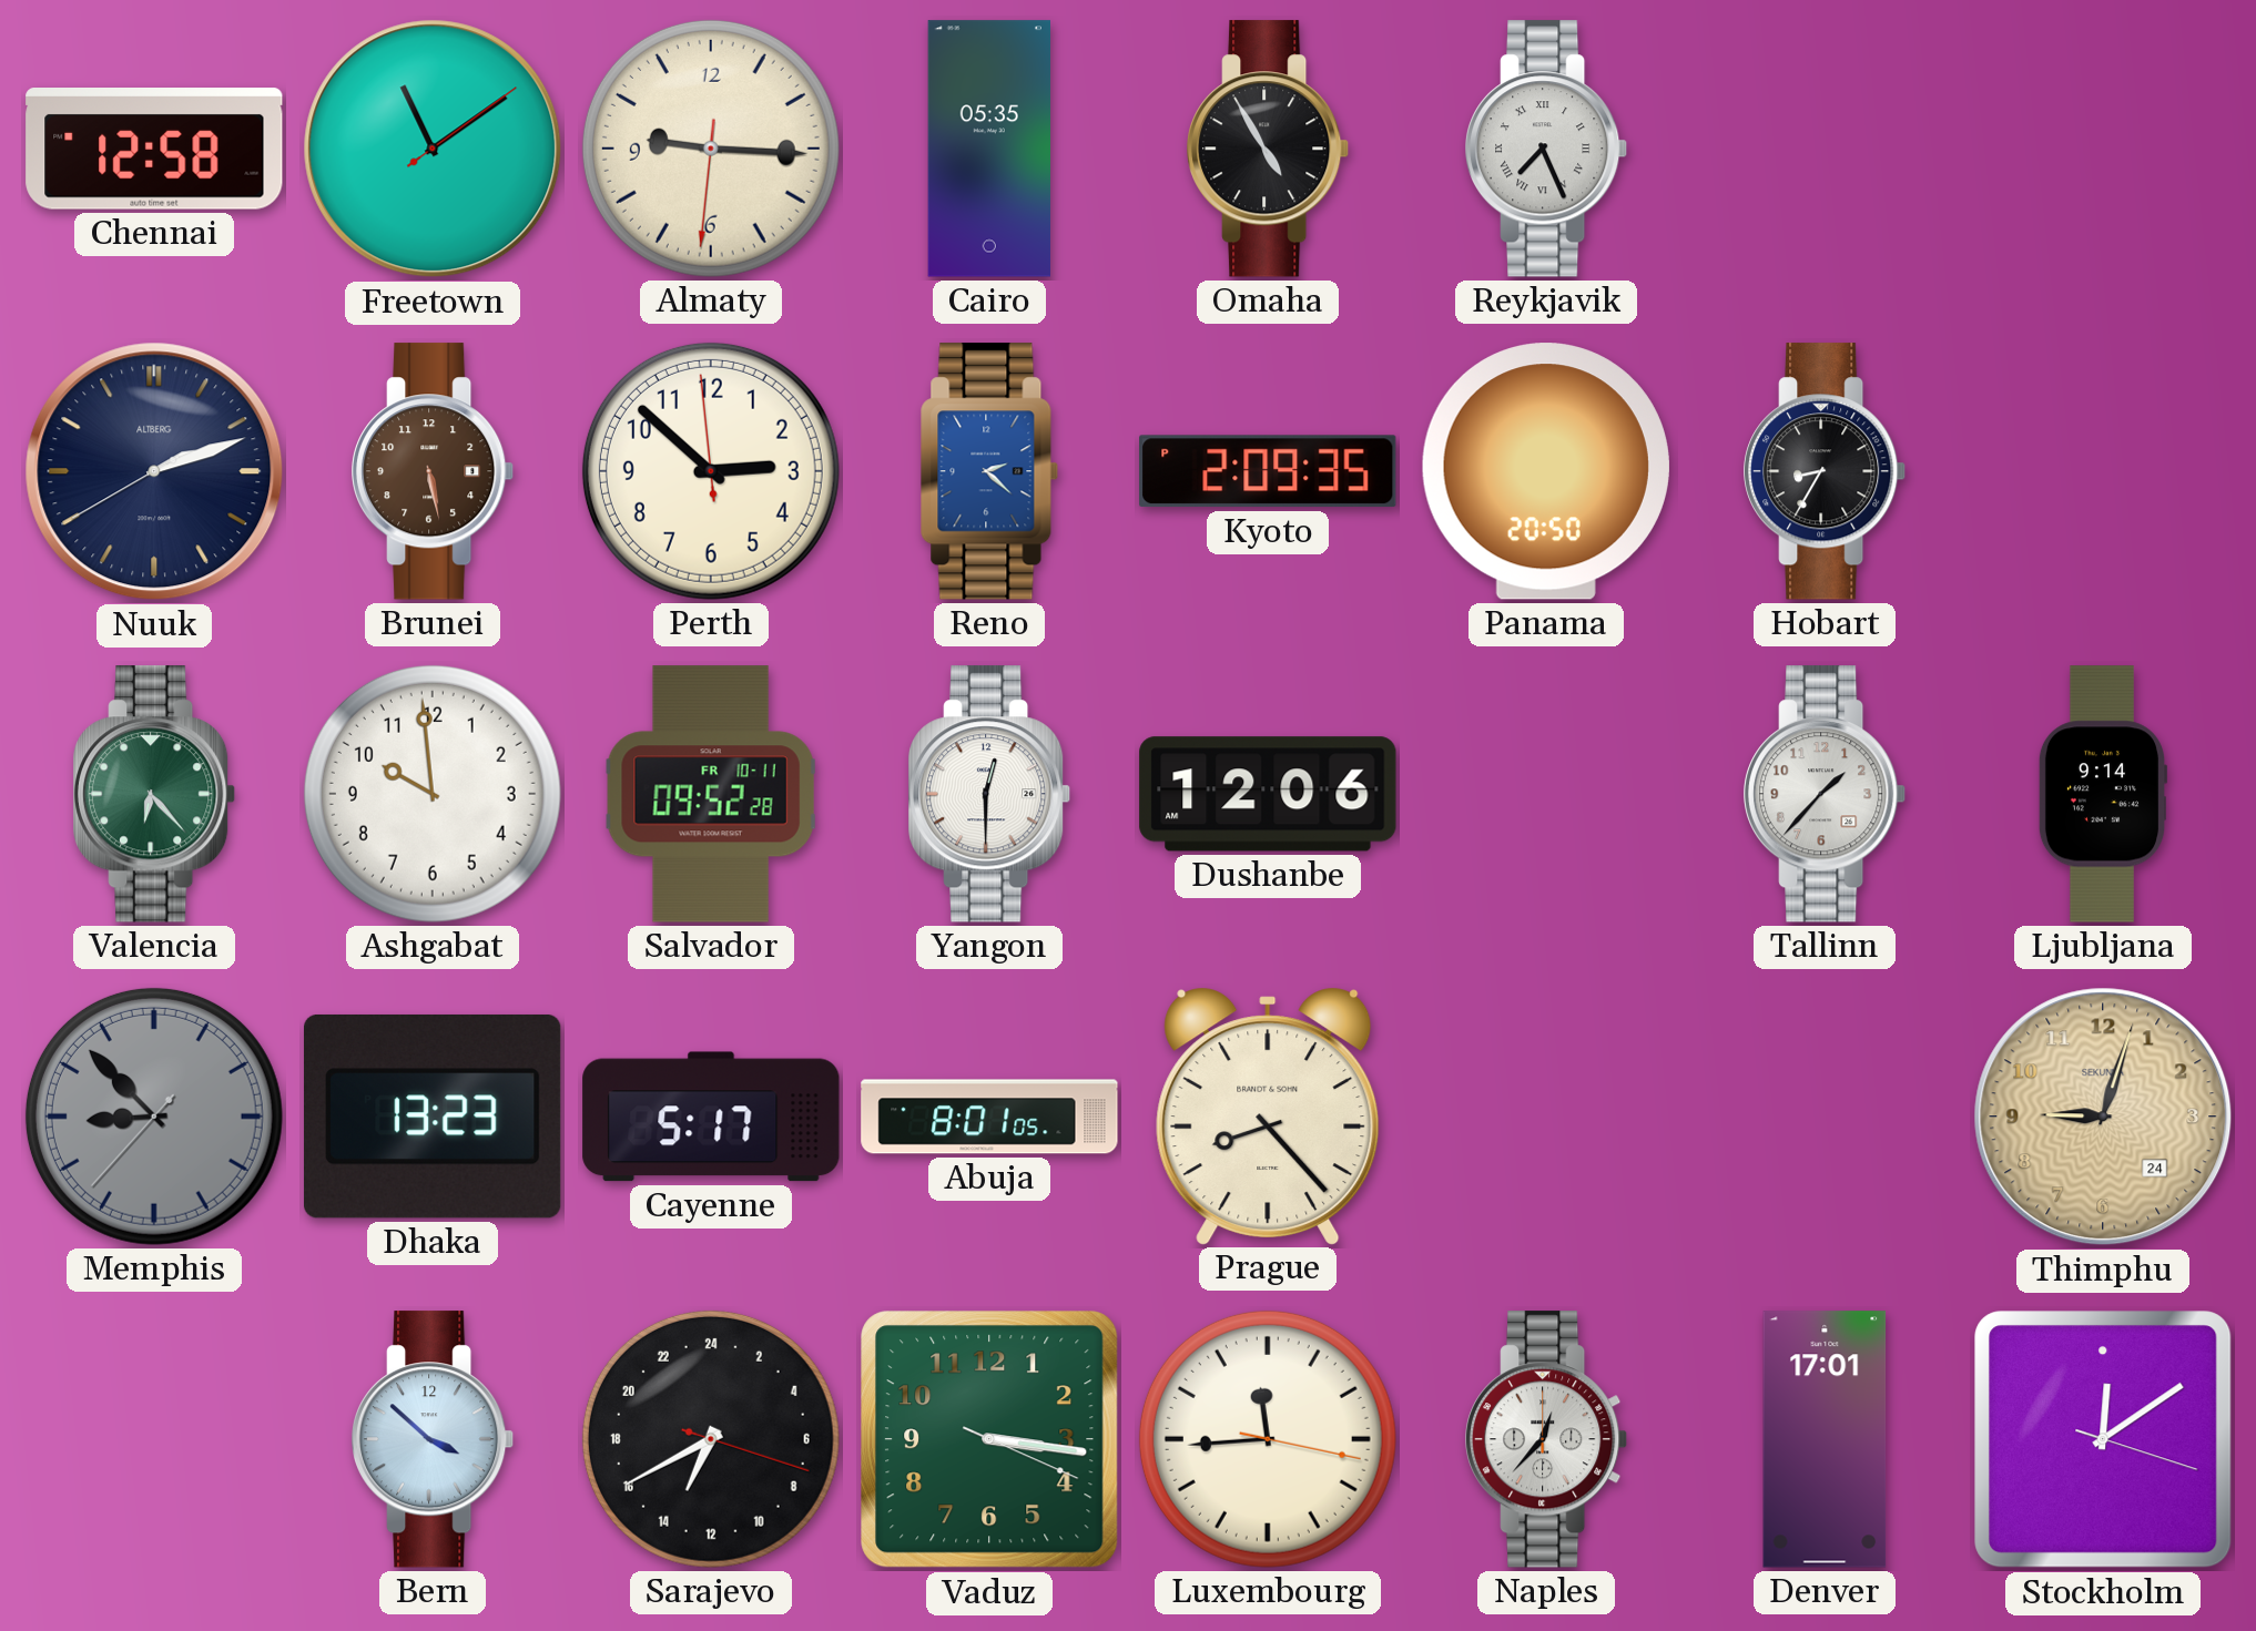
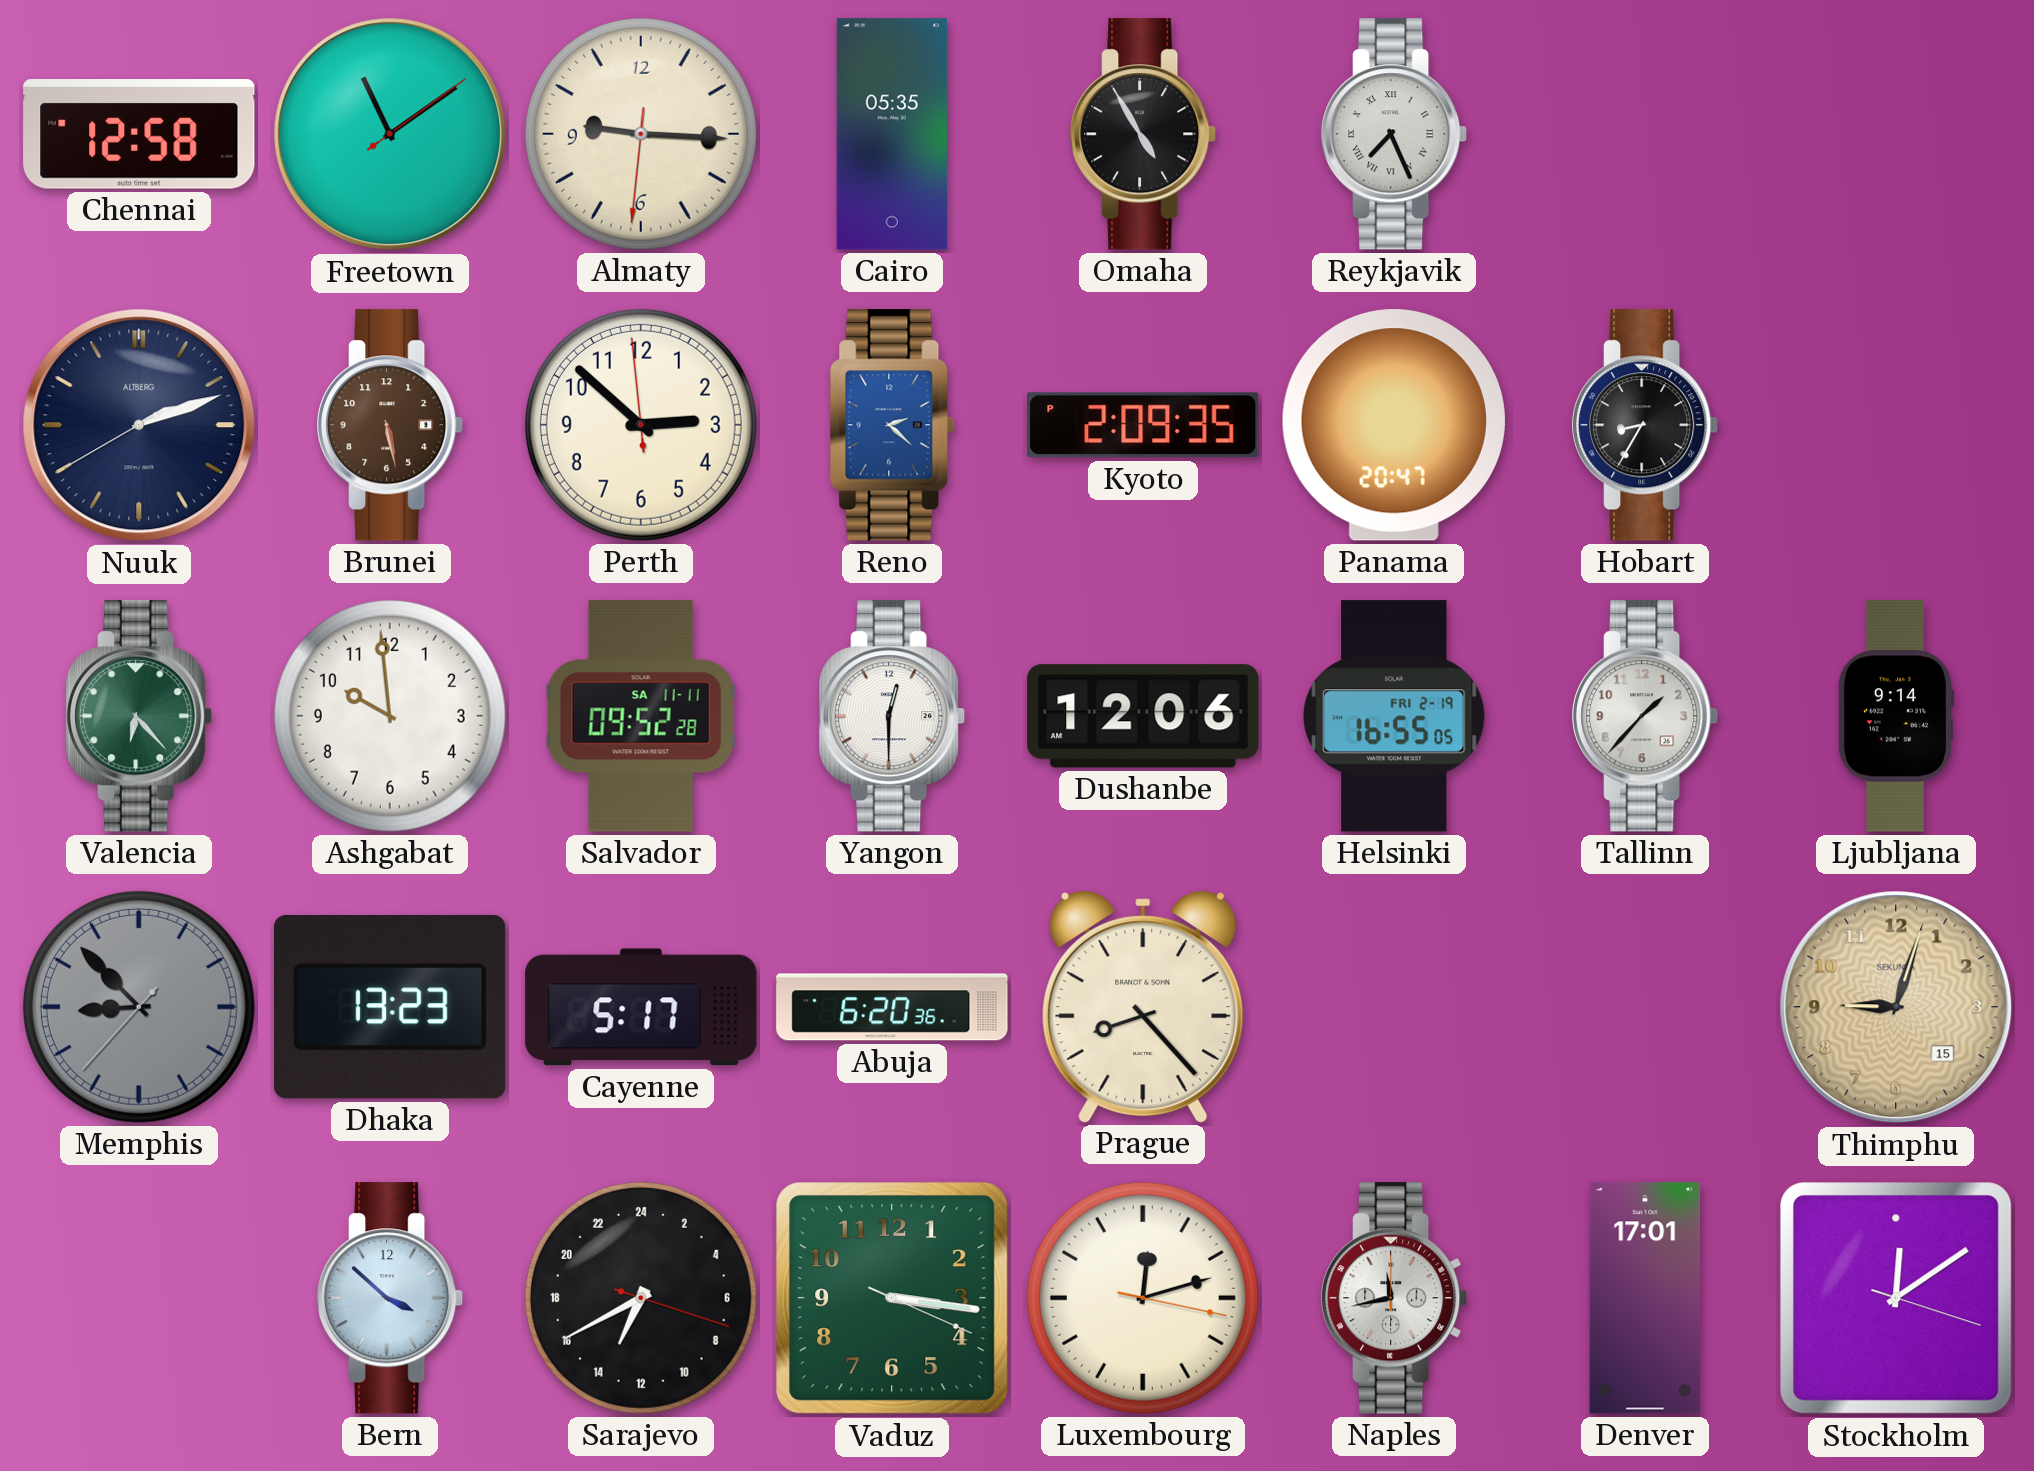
Panama: 20:50 -> 20:47 (1394, 425)
Salvador date: FR 10-11 -> SA 11-11 (641, 716)
Helsinki: none -> 16:55 (1394, 716)
Abuja: 8:01 -> 6:20 (892, 1007)
Thimphu date: 24 -> 15 (1896, 1007)
Luxembourg: 11:44 -> 12:12 (1143, 1298)
Naples: 12:37 -> 11:43 (1395, 1298)
